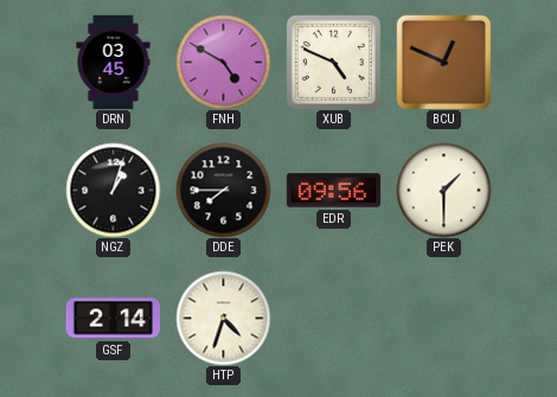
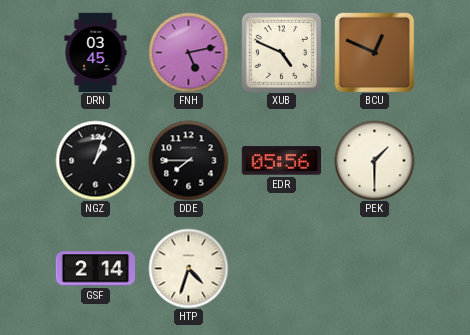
FNH: 4:50 -> 5:13 (188, 52)
EDR: 09:56 -> 05:56 (281, 161)
